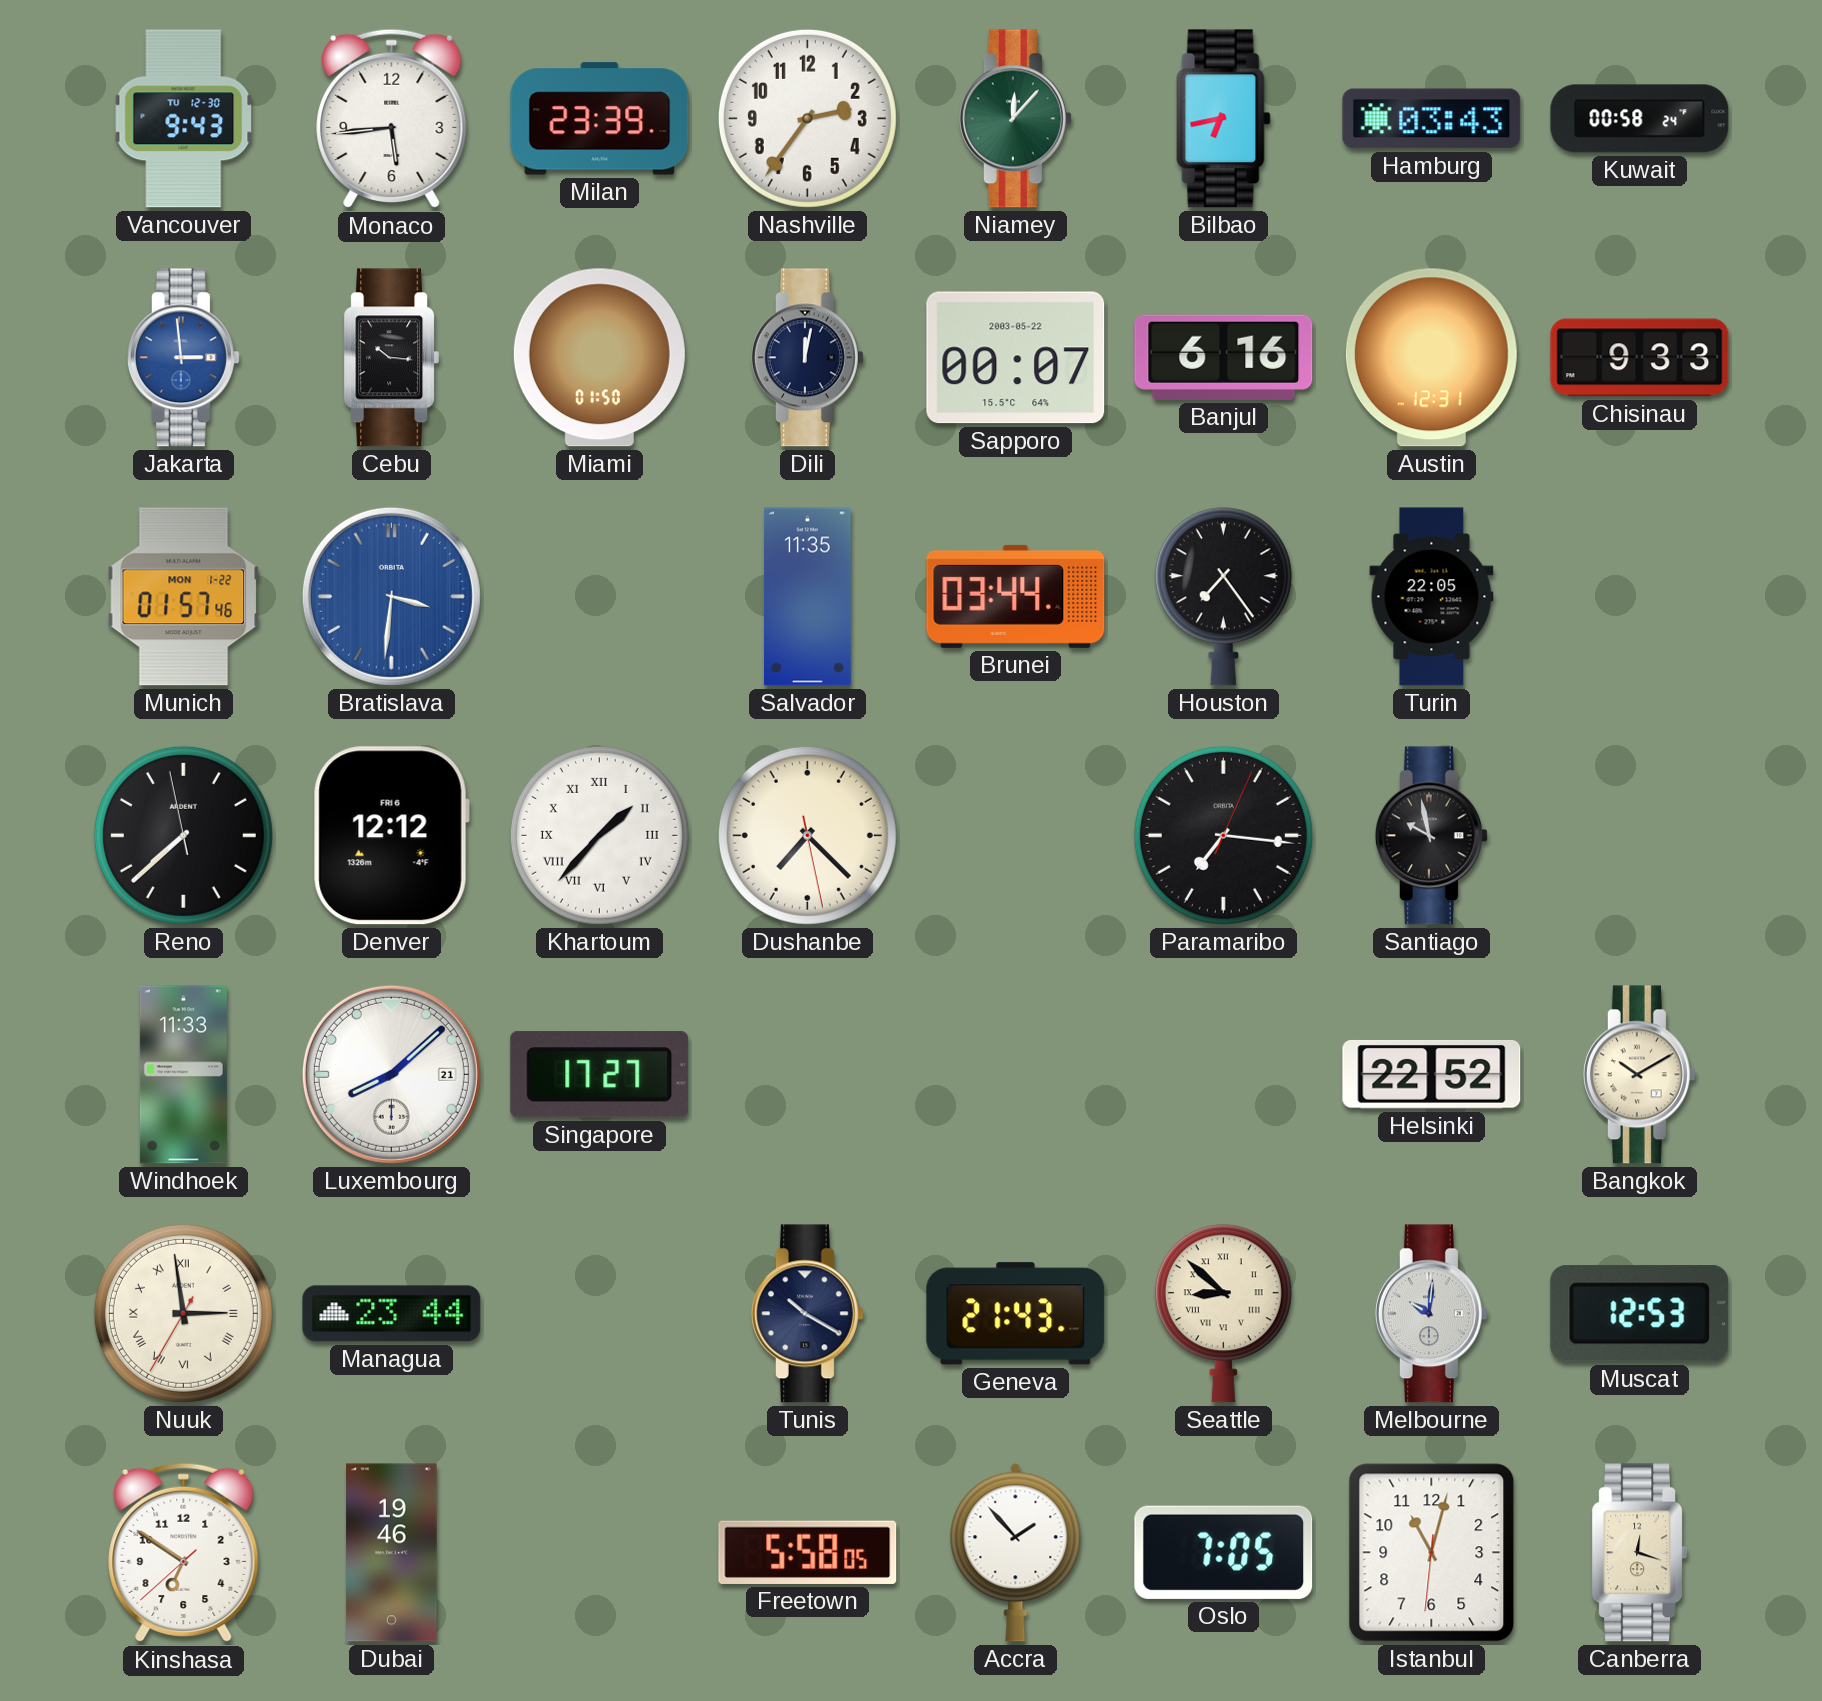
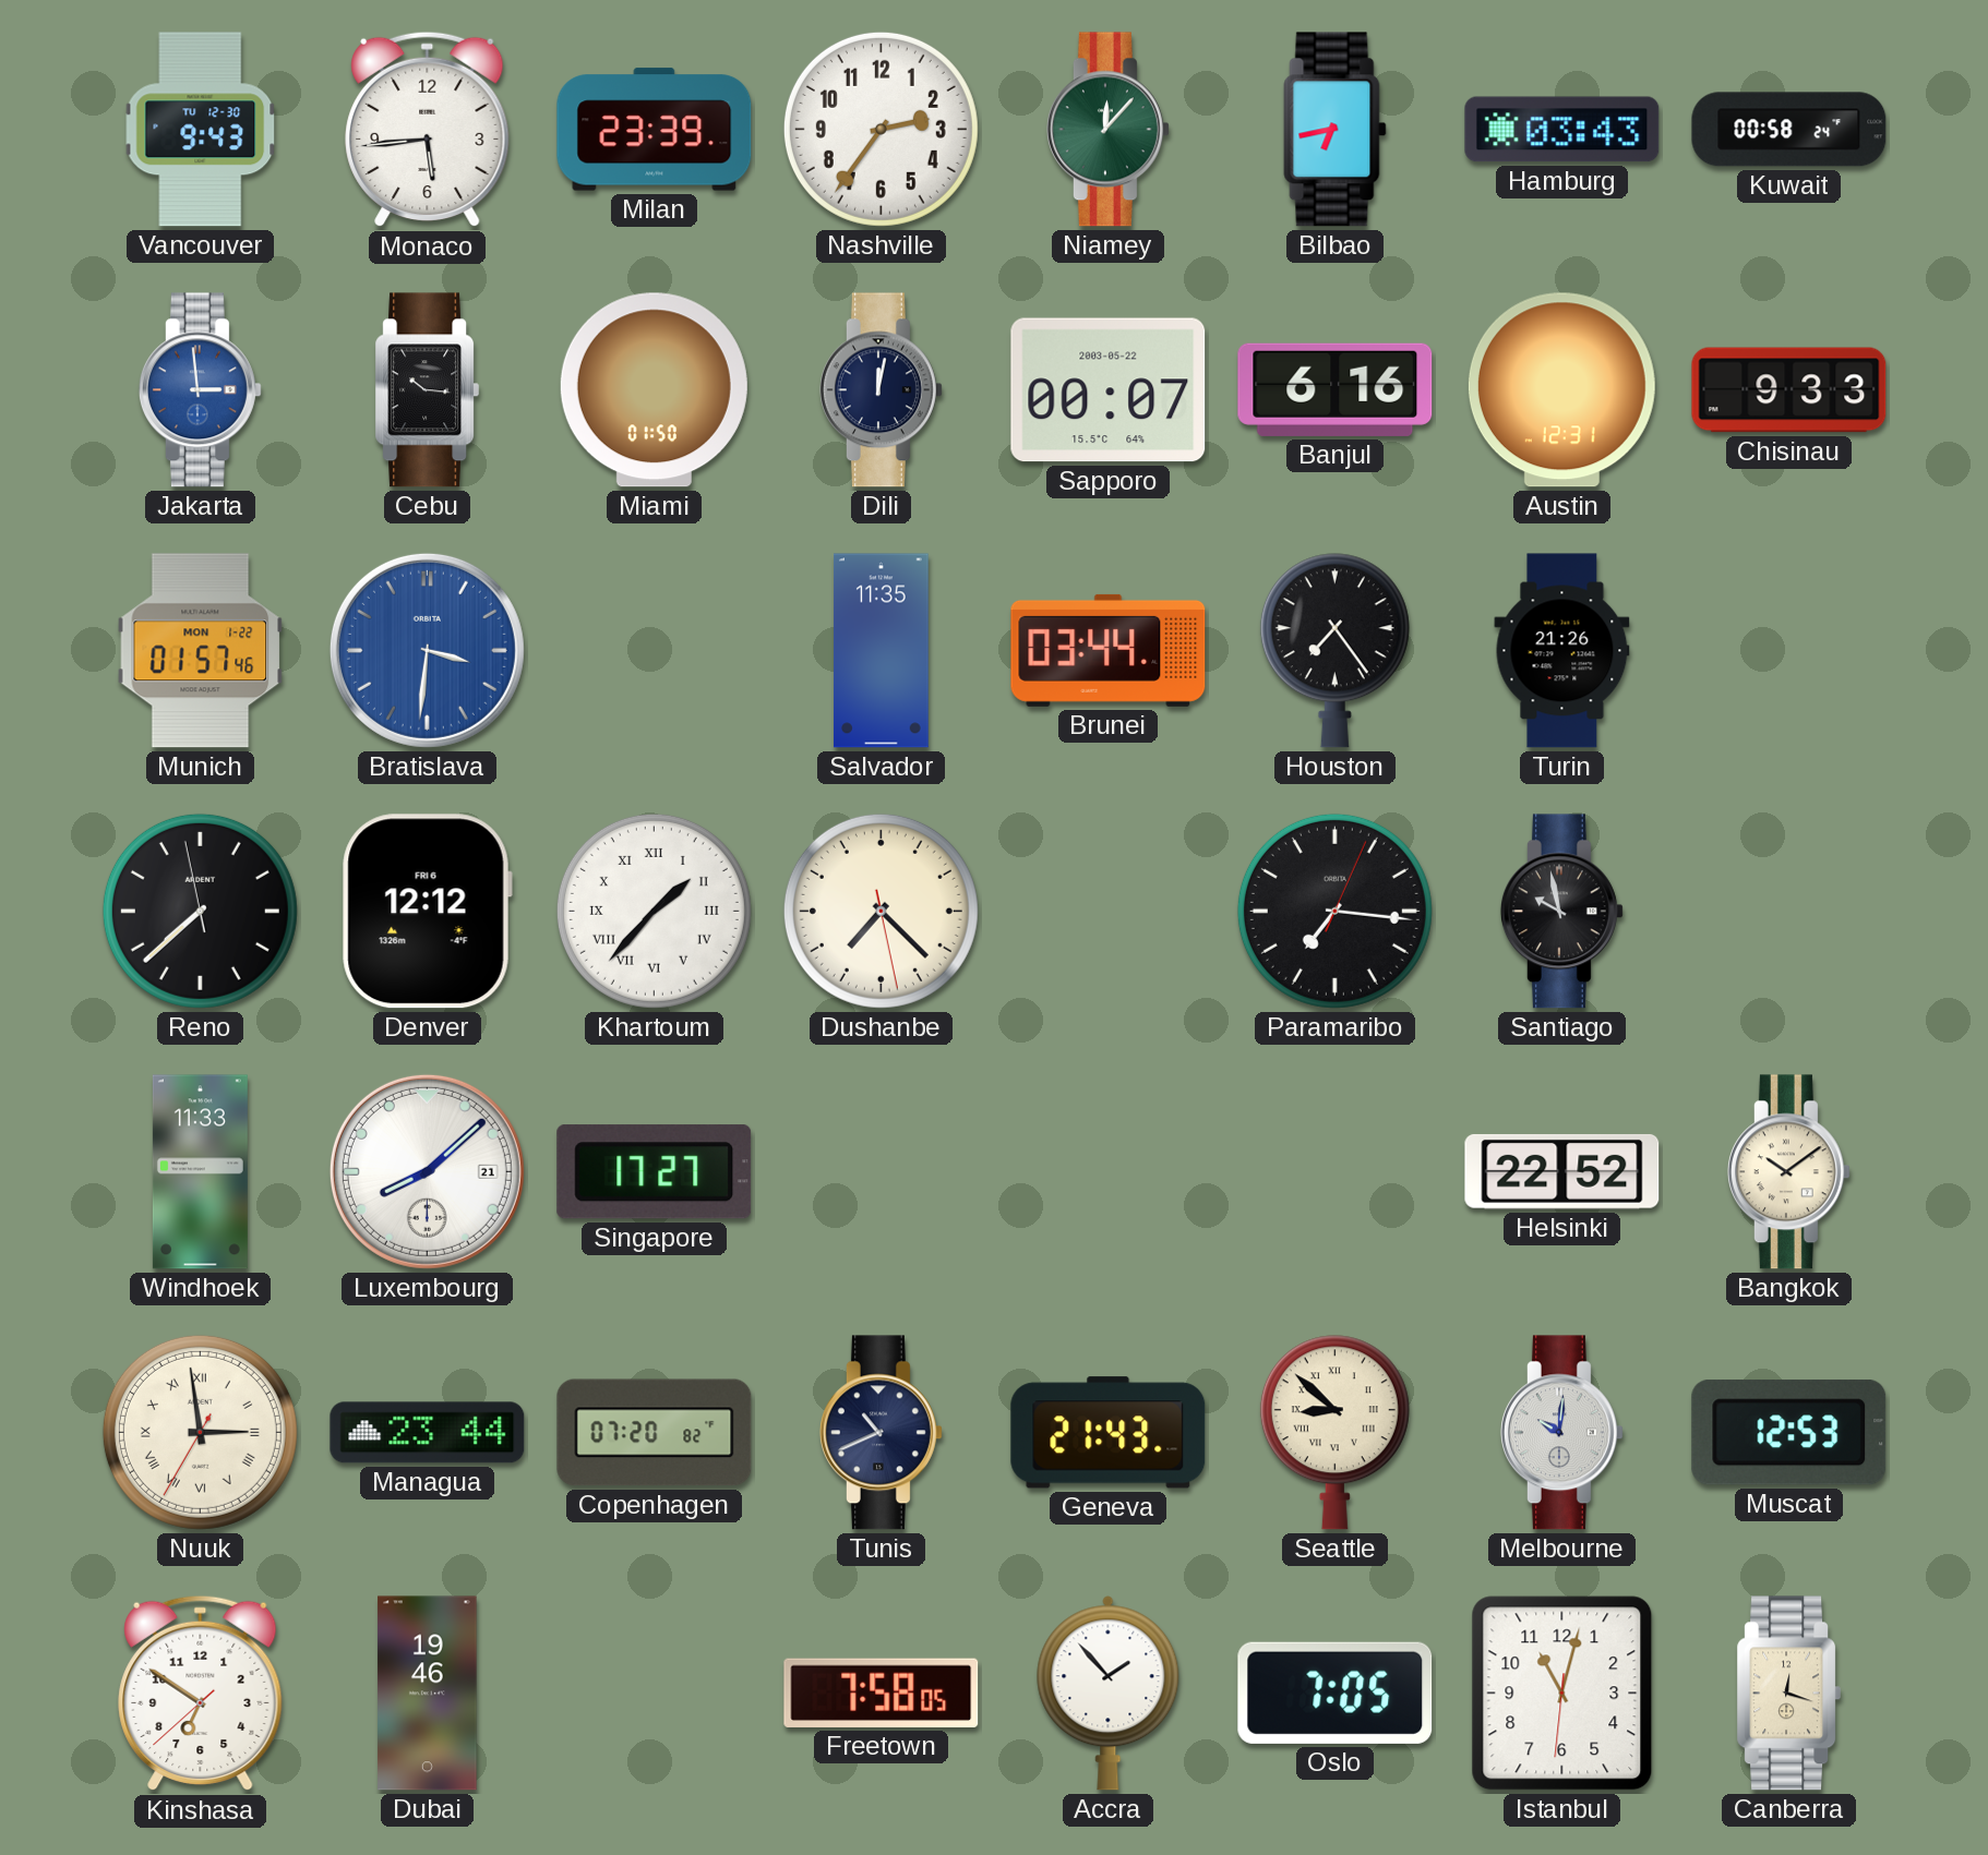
Turin: 22:05 -> 21:26 (1562, 651)
Bangkok: 10:10 -> 10:09 (1788, 1172)
Copenhagen: none -> 07:20 (655, 1433)
Tunis: 10:20 -> 10:41 (881, 1433)
Freetown: 5:58 -> 7:58 (882, 1693)
